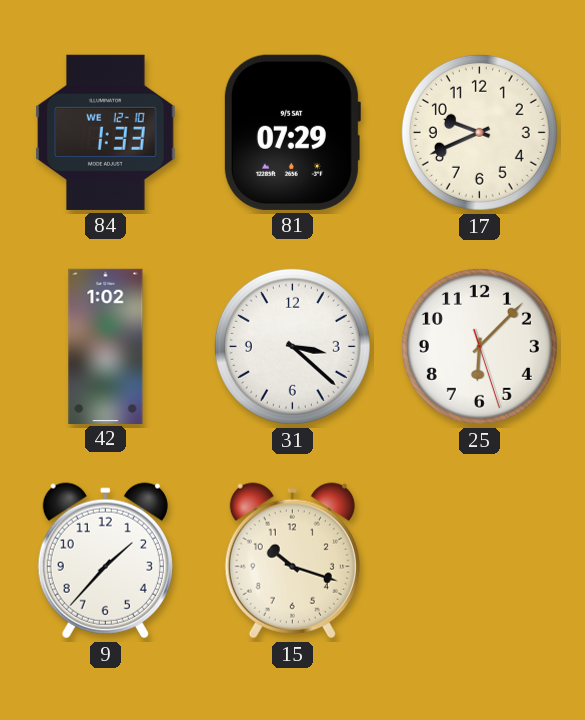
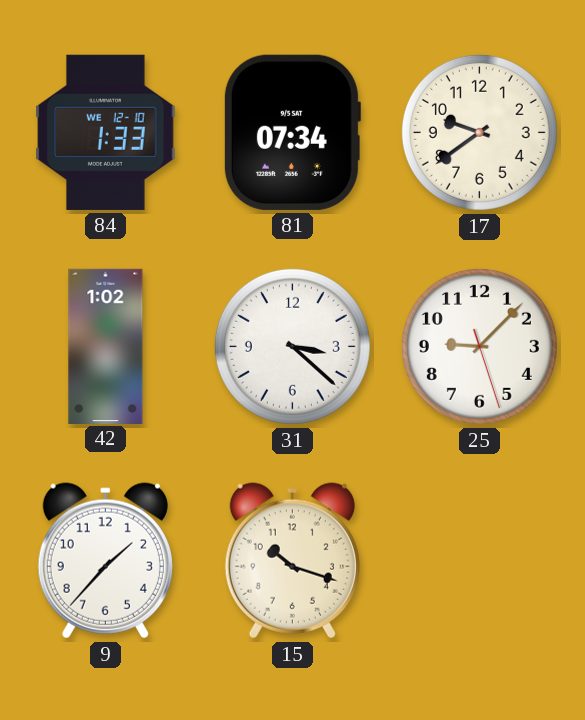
81: 07:29 -> 07:34 (292, 132)
17: 9:41 -> 9:39 (479, 132)
25: 6:07 -> 9:07 (479, 346)
